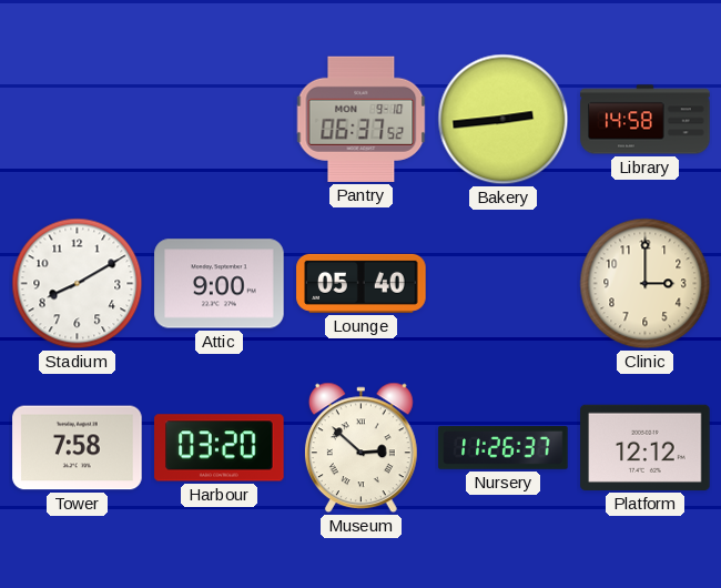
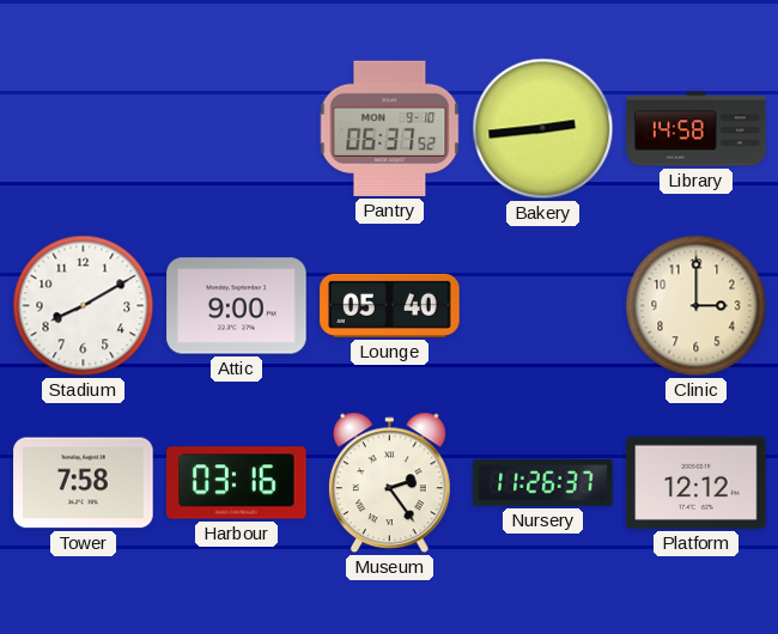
Harbour: 03:20 -> 03:16 (237, 483)
Museum: 2:52 -> 2:24 (389, 483)
